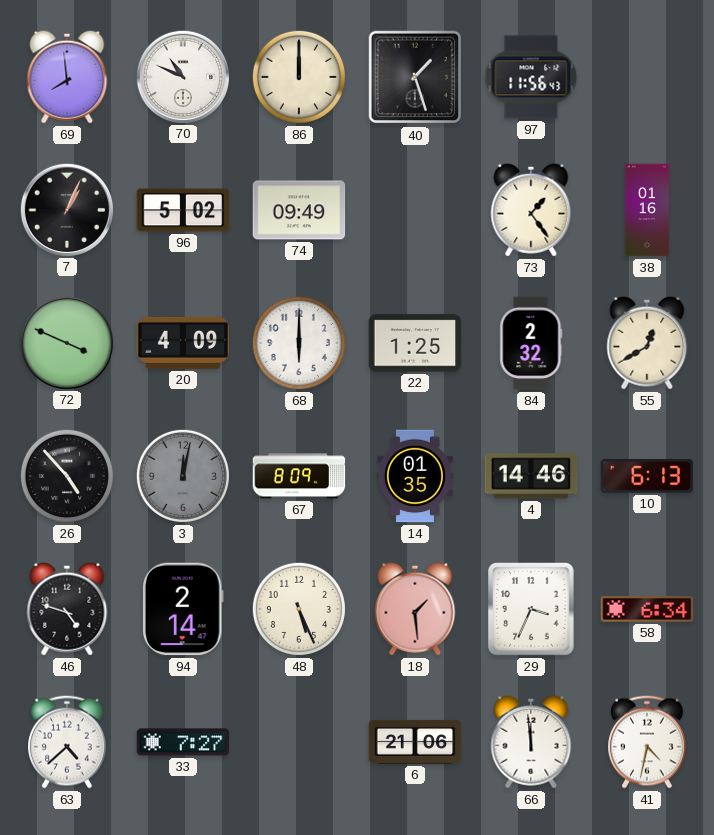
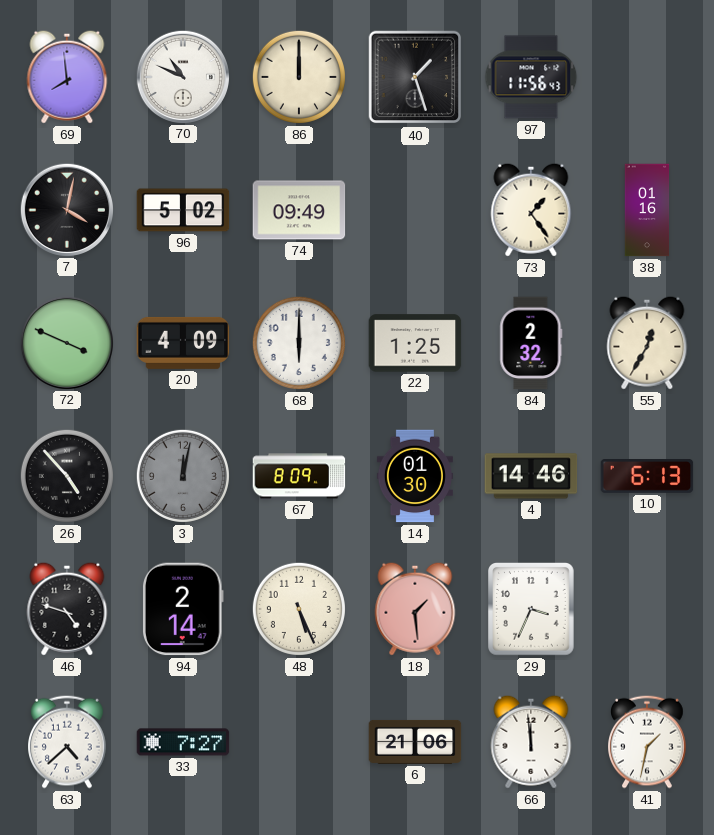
7: 1:04 -> 4:02 (66, 209)
55: 12:40 -> 12:35 (647, 343)
14: 01:35 -> 01:30 (415, 476)
58: 6:34 -> none (647, 609)
41: 4:32 -> 1:32 (648, 742)
